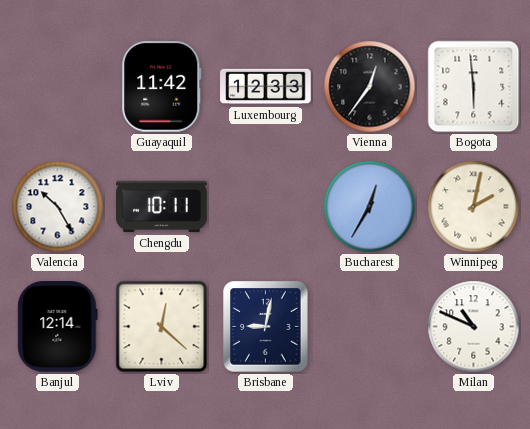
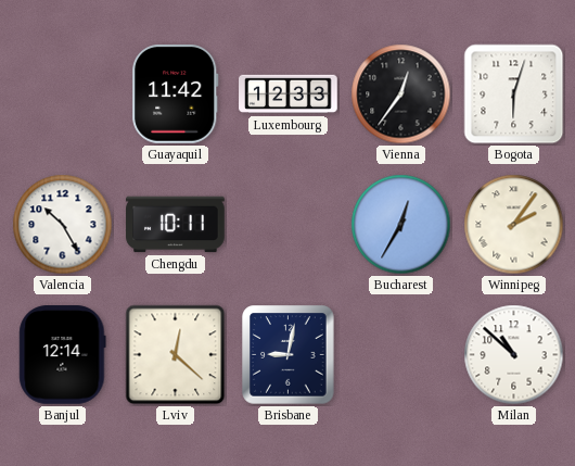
Bogota: 5:59 -> 6:03 (514, 95)
Winnipeg: 2:02 -> 2:06 (514, 225)
Milan: 10:49 -> 10:52 (514, 355)
